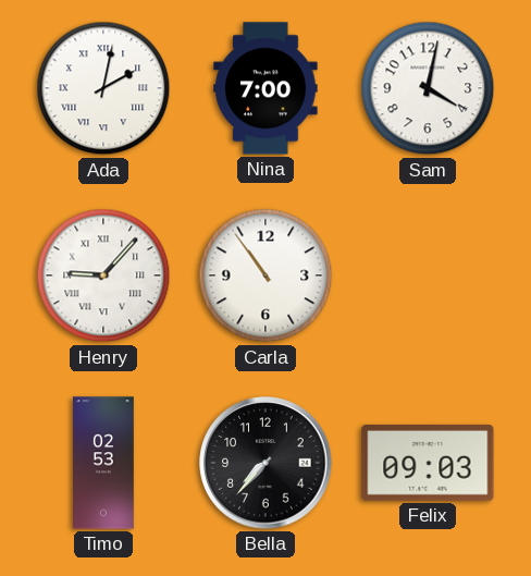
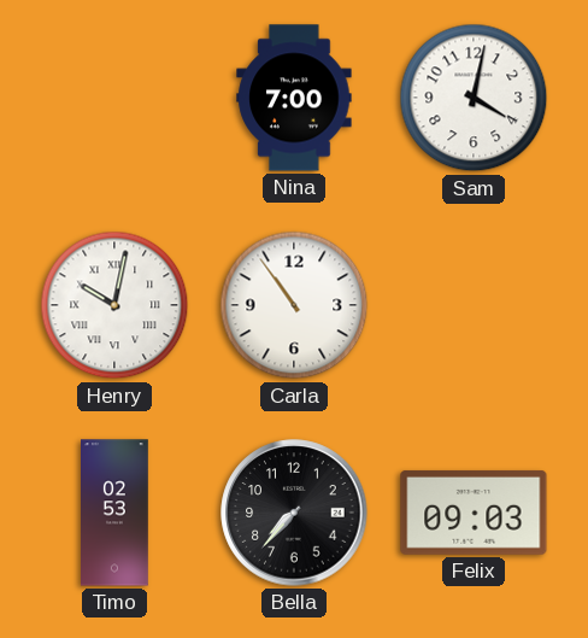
Ada: 2:02 -> none (103, 88)
Henry: 9:07 -> 10:02 (114, 305)
